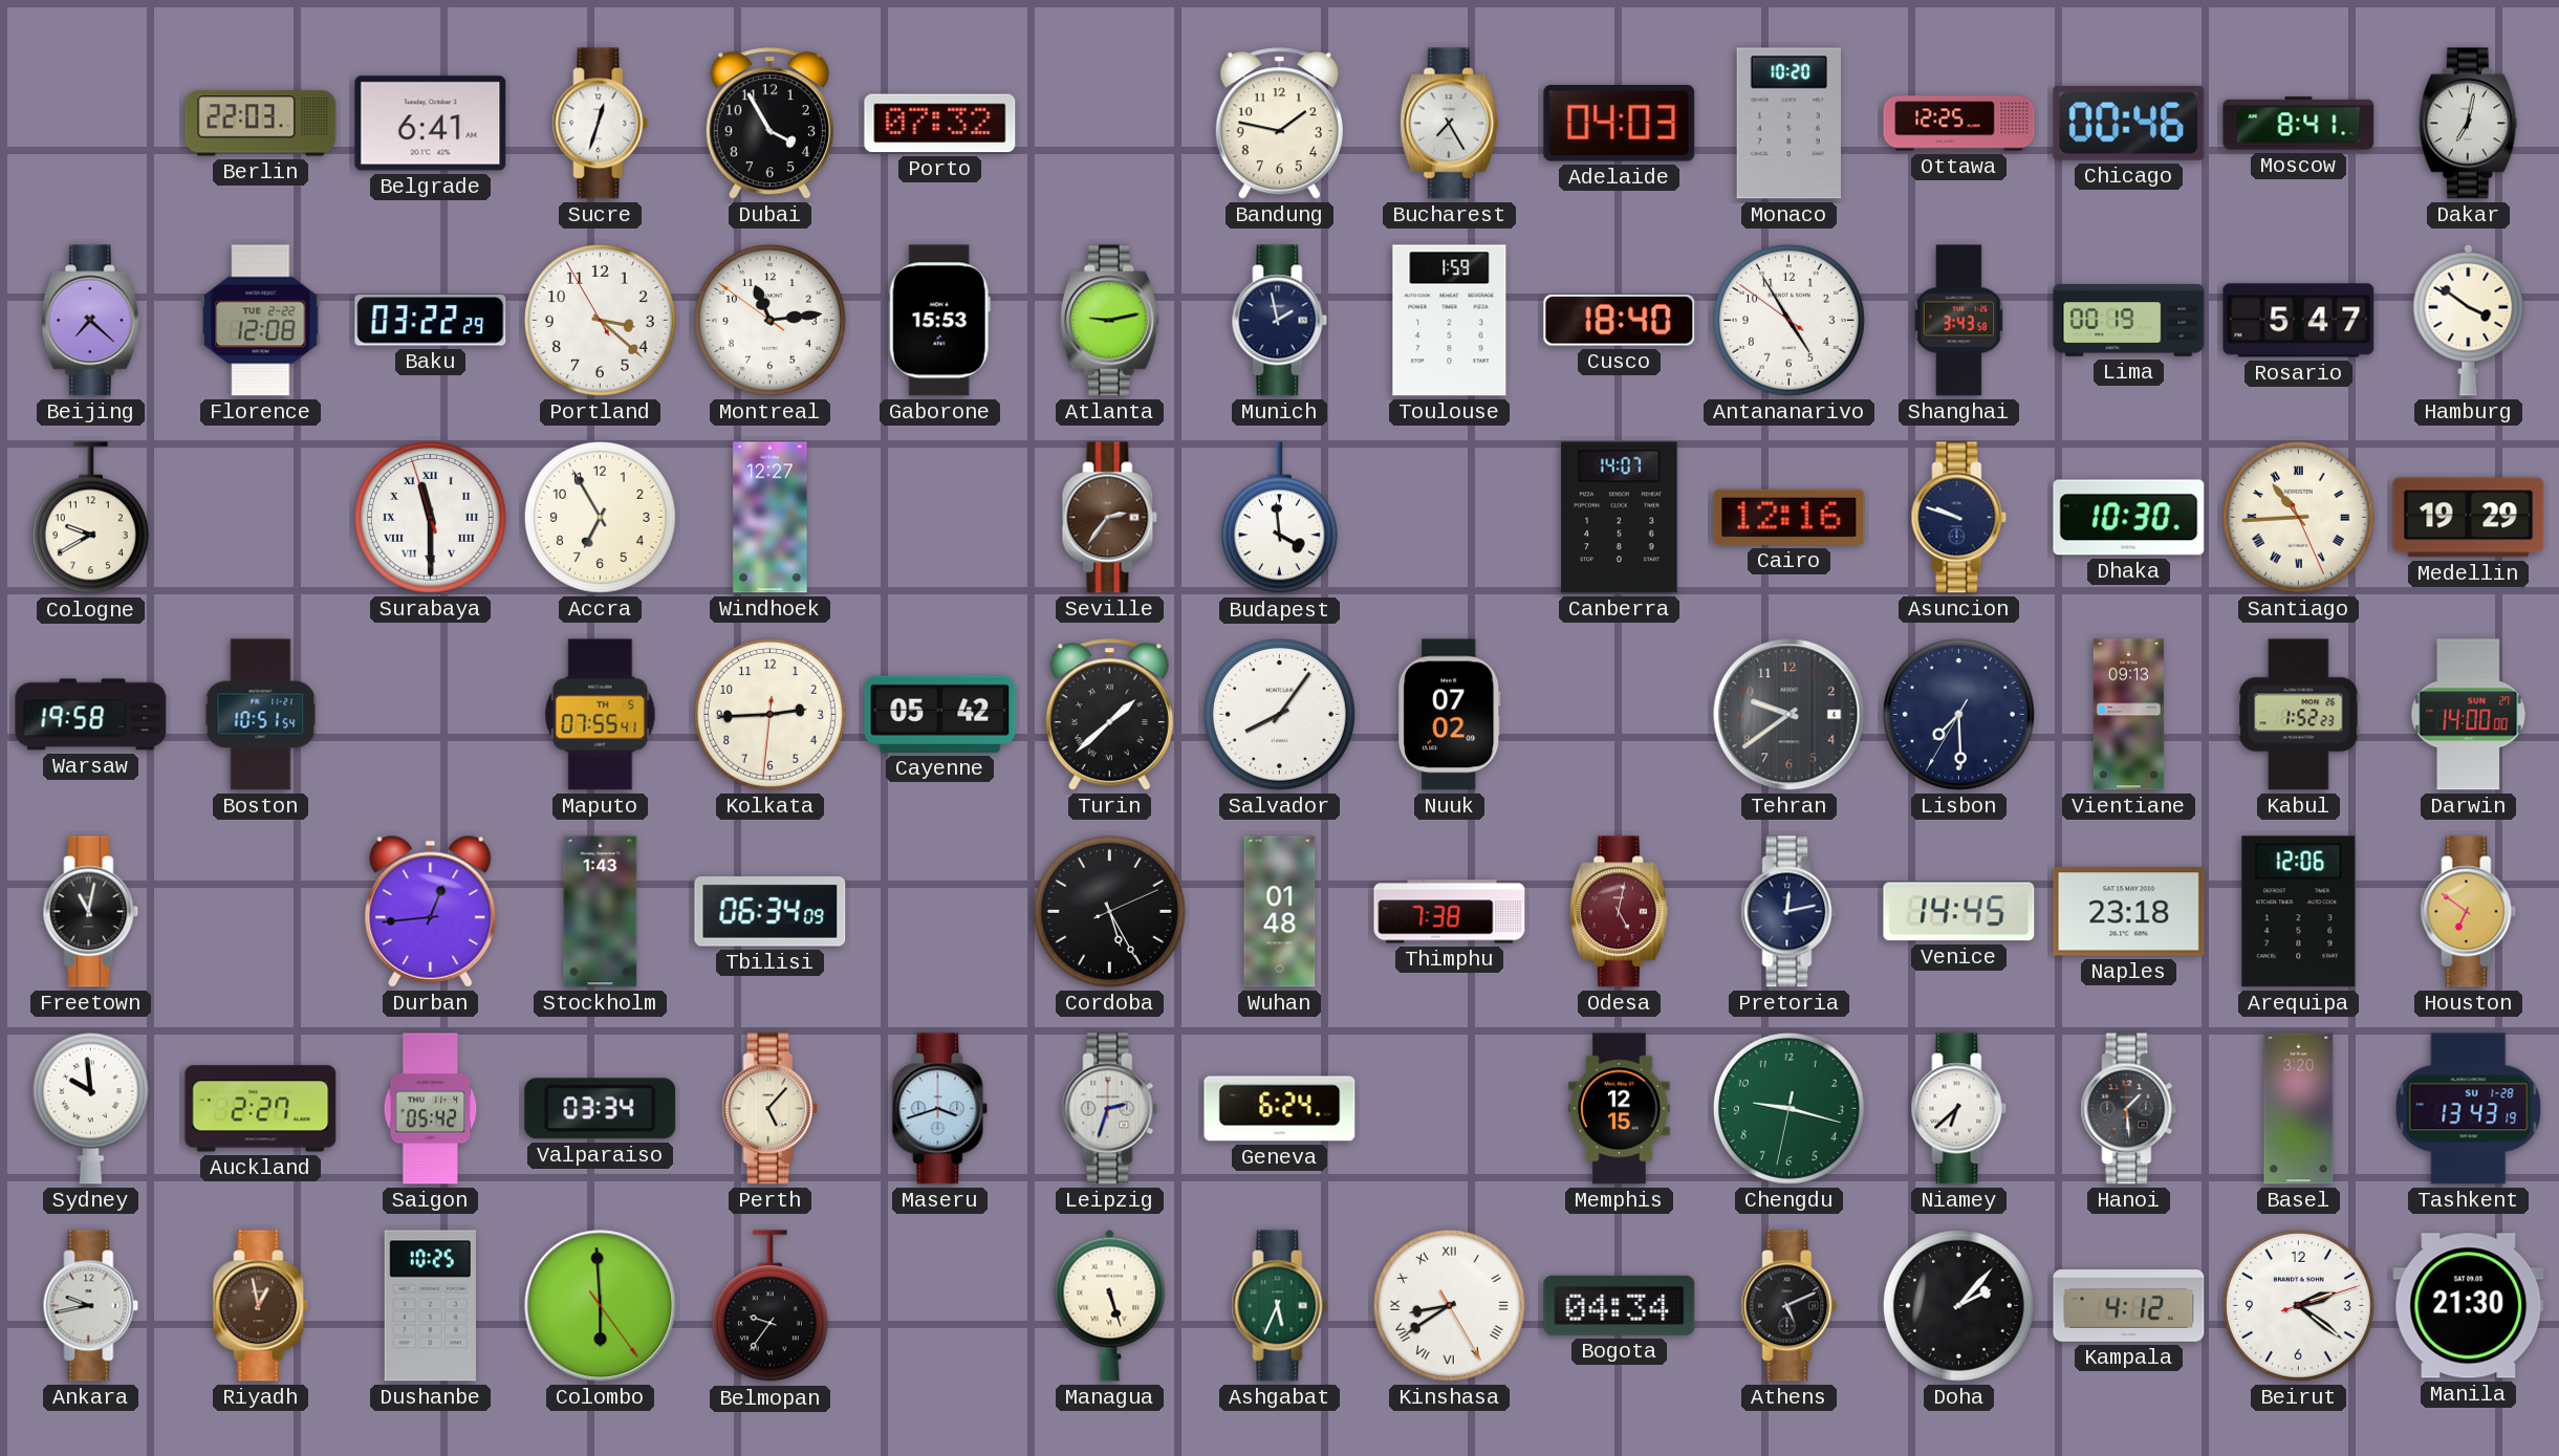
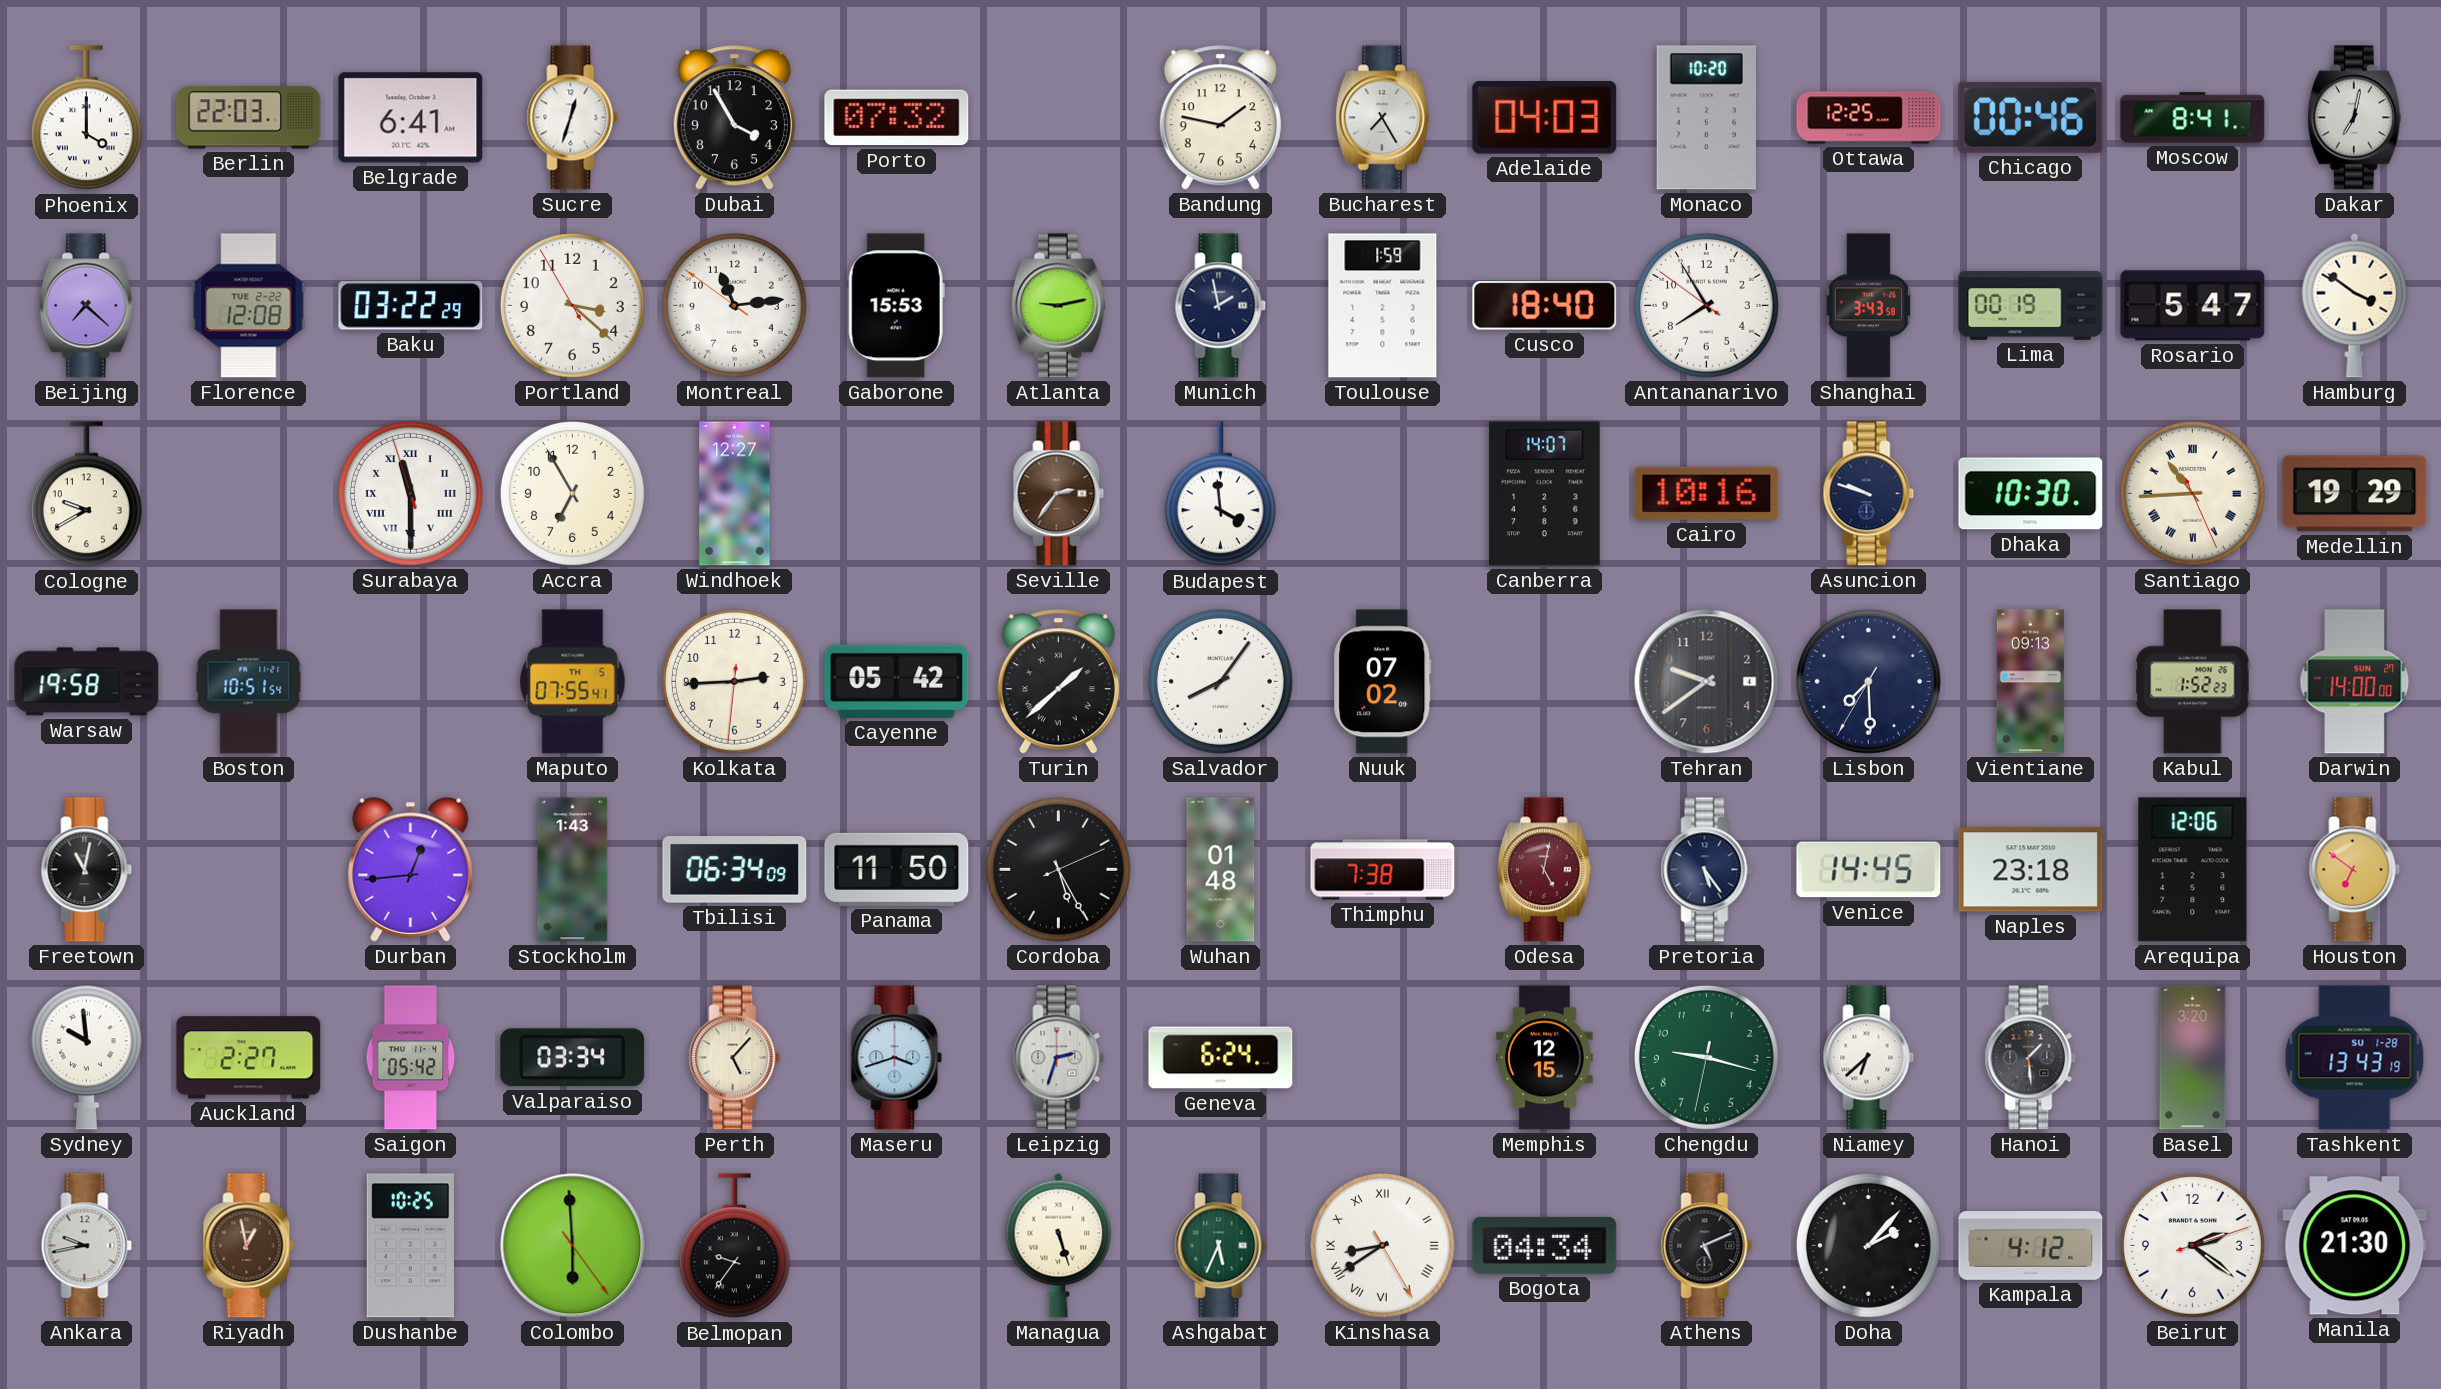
Phoenix: none -> 4:00 (86, 118)
Antananarivo: 4:54 -> 7:54 (1706, 305)
Cairo: 12:16 -> 10:16 (1707, 493)
Panama: none -> 11:50 (897, 869)
Pretoria: 12:13 -> 5:24 (1707, 870)
